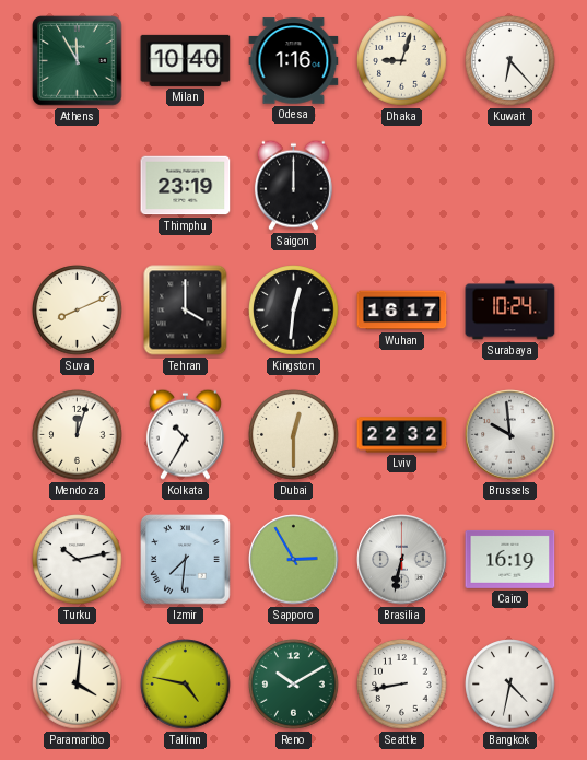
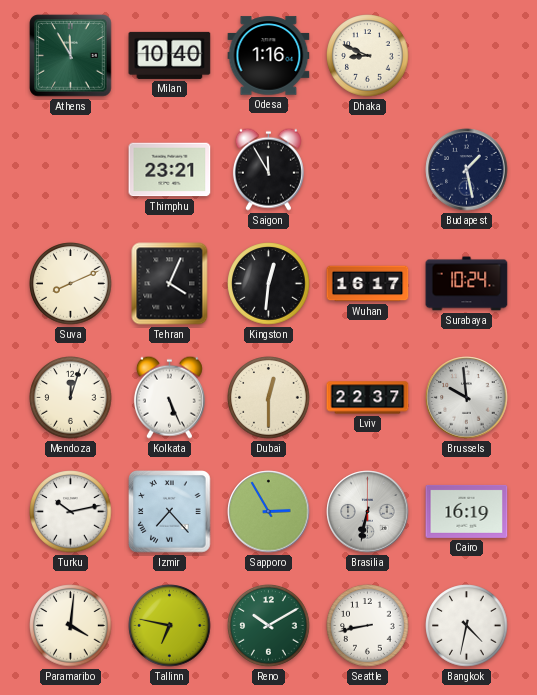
Dhaka: 9:03 -> 8:49 (368, 56)
Kuwait: 6:23 -> none (510, 61)
Thimphu: 23:19 -> 23:21 (170, 170)
Saigon: 12:00 -> 11:55 (268, 169)
Budapest: none -> 1:28 (467, 170)
Tehran: 4:00 -> 4:04 (170, 284)
Kolkata: 10:35 -> 5:26 (169, 397)
Lviv: 22:32 -> 22:37 (368, 398)
Izmir: 7:31 -> 7:23 (170, 512)
Tallinn: 4:47 -> 6:47 (170, 626)
